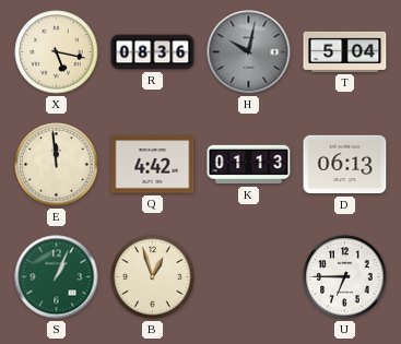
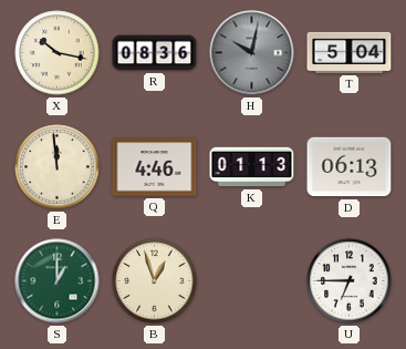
X: 5:17 -> 10:17 (58, 53)
Q: 4:42 -> 4:46 (155, 167)
S: 1:04 -> 1:00 (58, 281)
